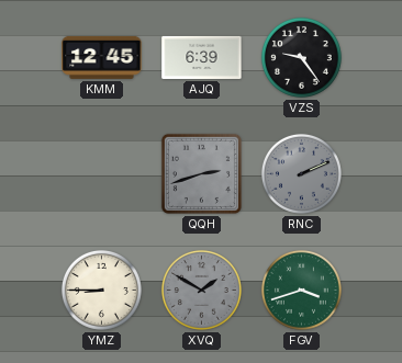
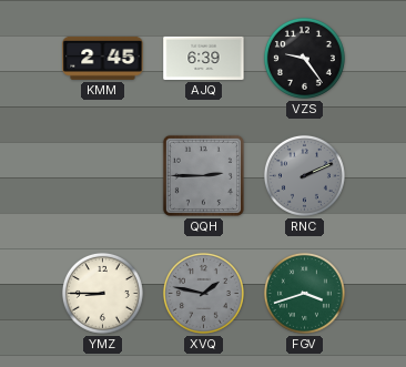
KMM: 12:45 -> 2:45 (103, 58)
QQH: 2:42 -> 2:45 (203, 175)
XVQ: 1:50 -> 1:47 (203, 293)
